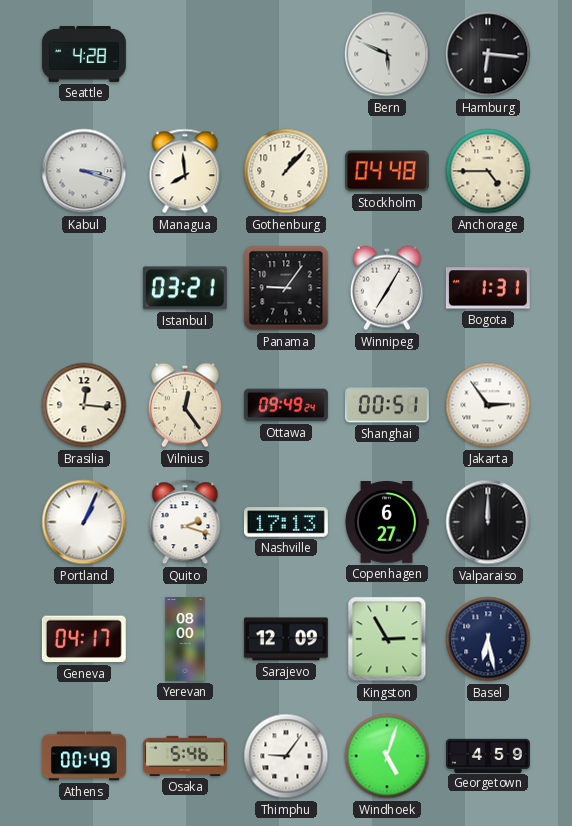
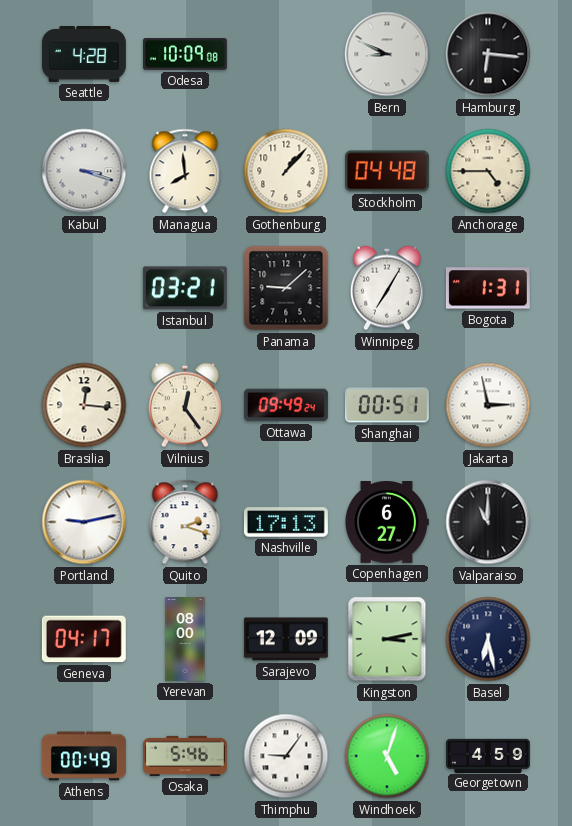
Odesa: none -> 10:09 (185, 54)
Bern: 5:49 -> 8:49 (387, 54)
Panama: 9:06 -> 9:08 (286, 288)
Jakarta: 2:54 -> 2:58 (488, 405)
Portland: 1:04 -> 9:13 (84, 522)
Valparaiso: 12:00 -> 11:00 (488, 522)
Kingston: 2:55 -> 3:13 (387, 639)
